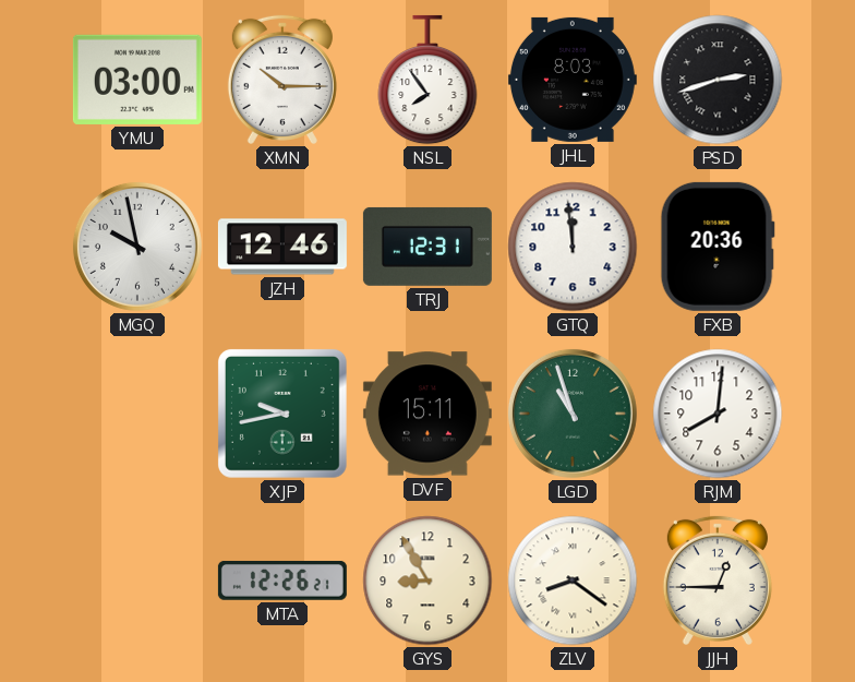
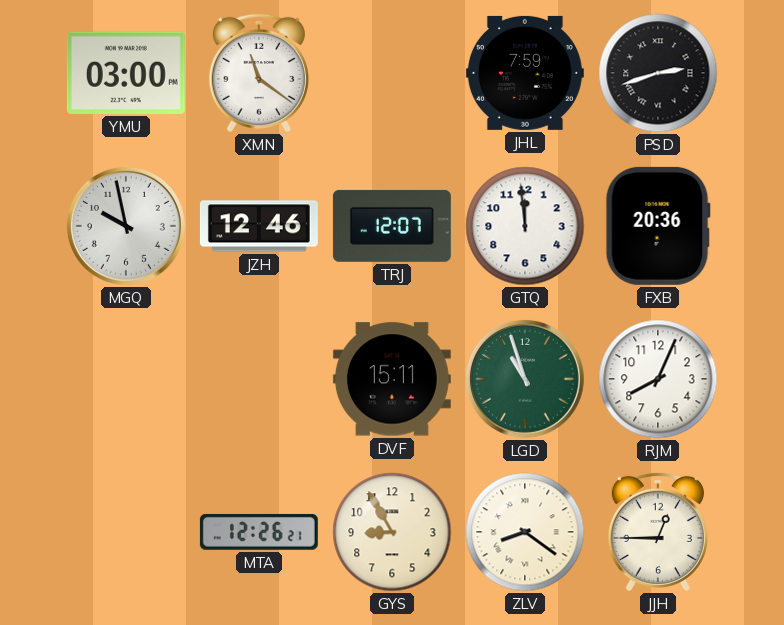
XMN: 10:15 -> 11:21 (259, 73)
NSL: 7:54 -> none (427, 80)
JHL: 8:03 -> 7:59 (525, 73)
TRJ: 12:31 -> 12:07 (392, 226)
XJP: 9:43 -> none (282, 414)
RJM: 8:01 -> 8:04 (658, 379)
